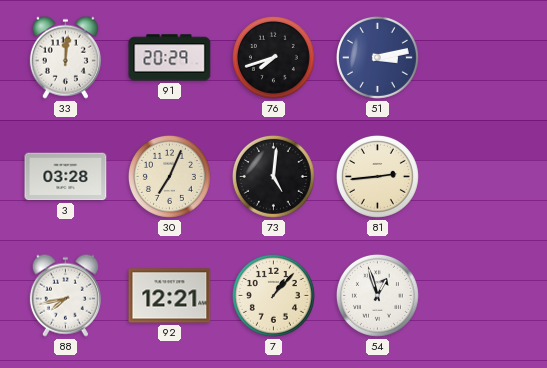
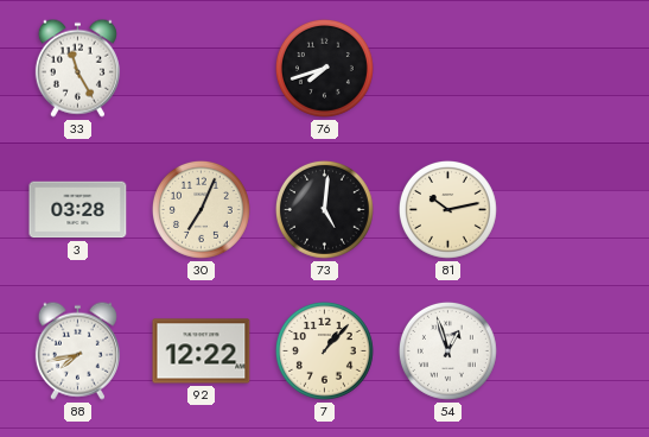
33: 12:01 -> 11:25 (77, 68)
91: 20:29 -> none (170, 58)
51: 3:13 -> none (377, 57)
81: 2:44 -> 10:13 (447, 209)
92: 12:21 -> 12:22 (202, 351)
